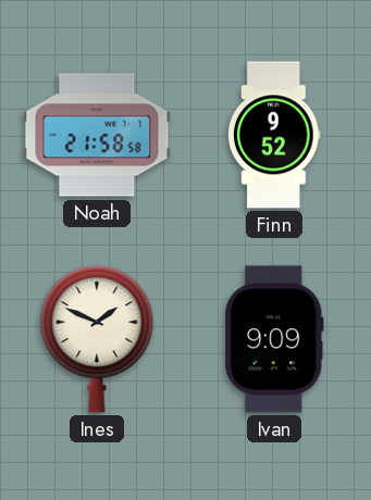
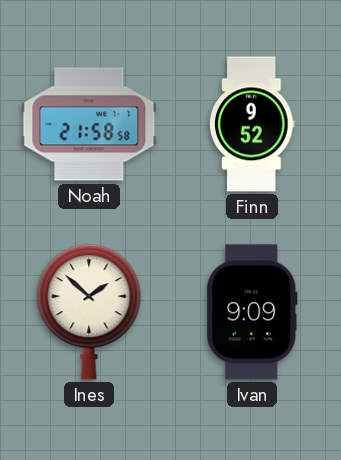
Ines: 1:49 -> 1:52 (89, 312)
